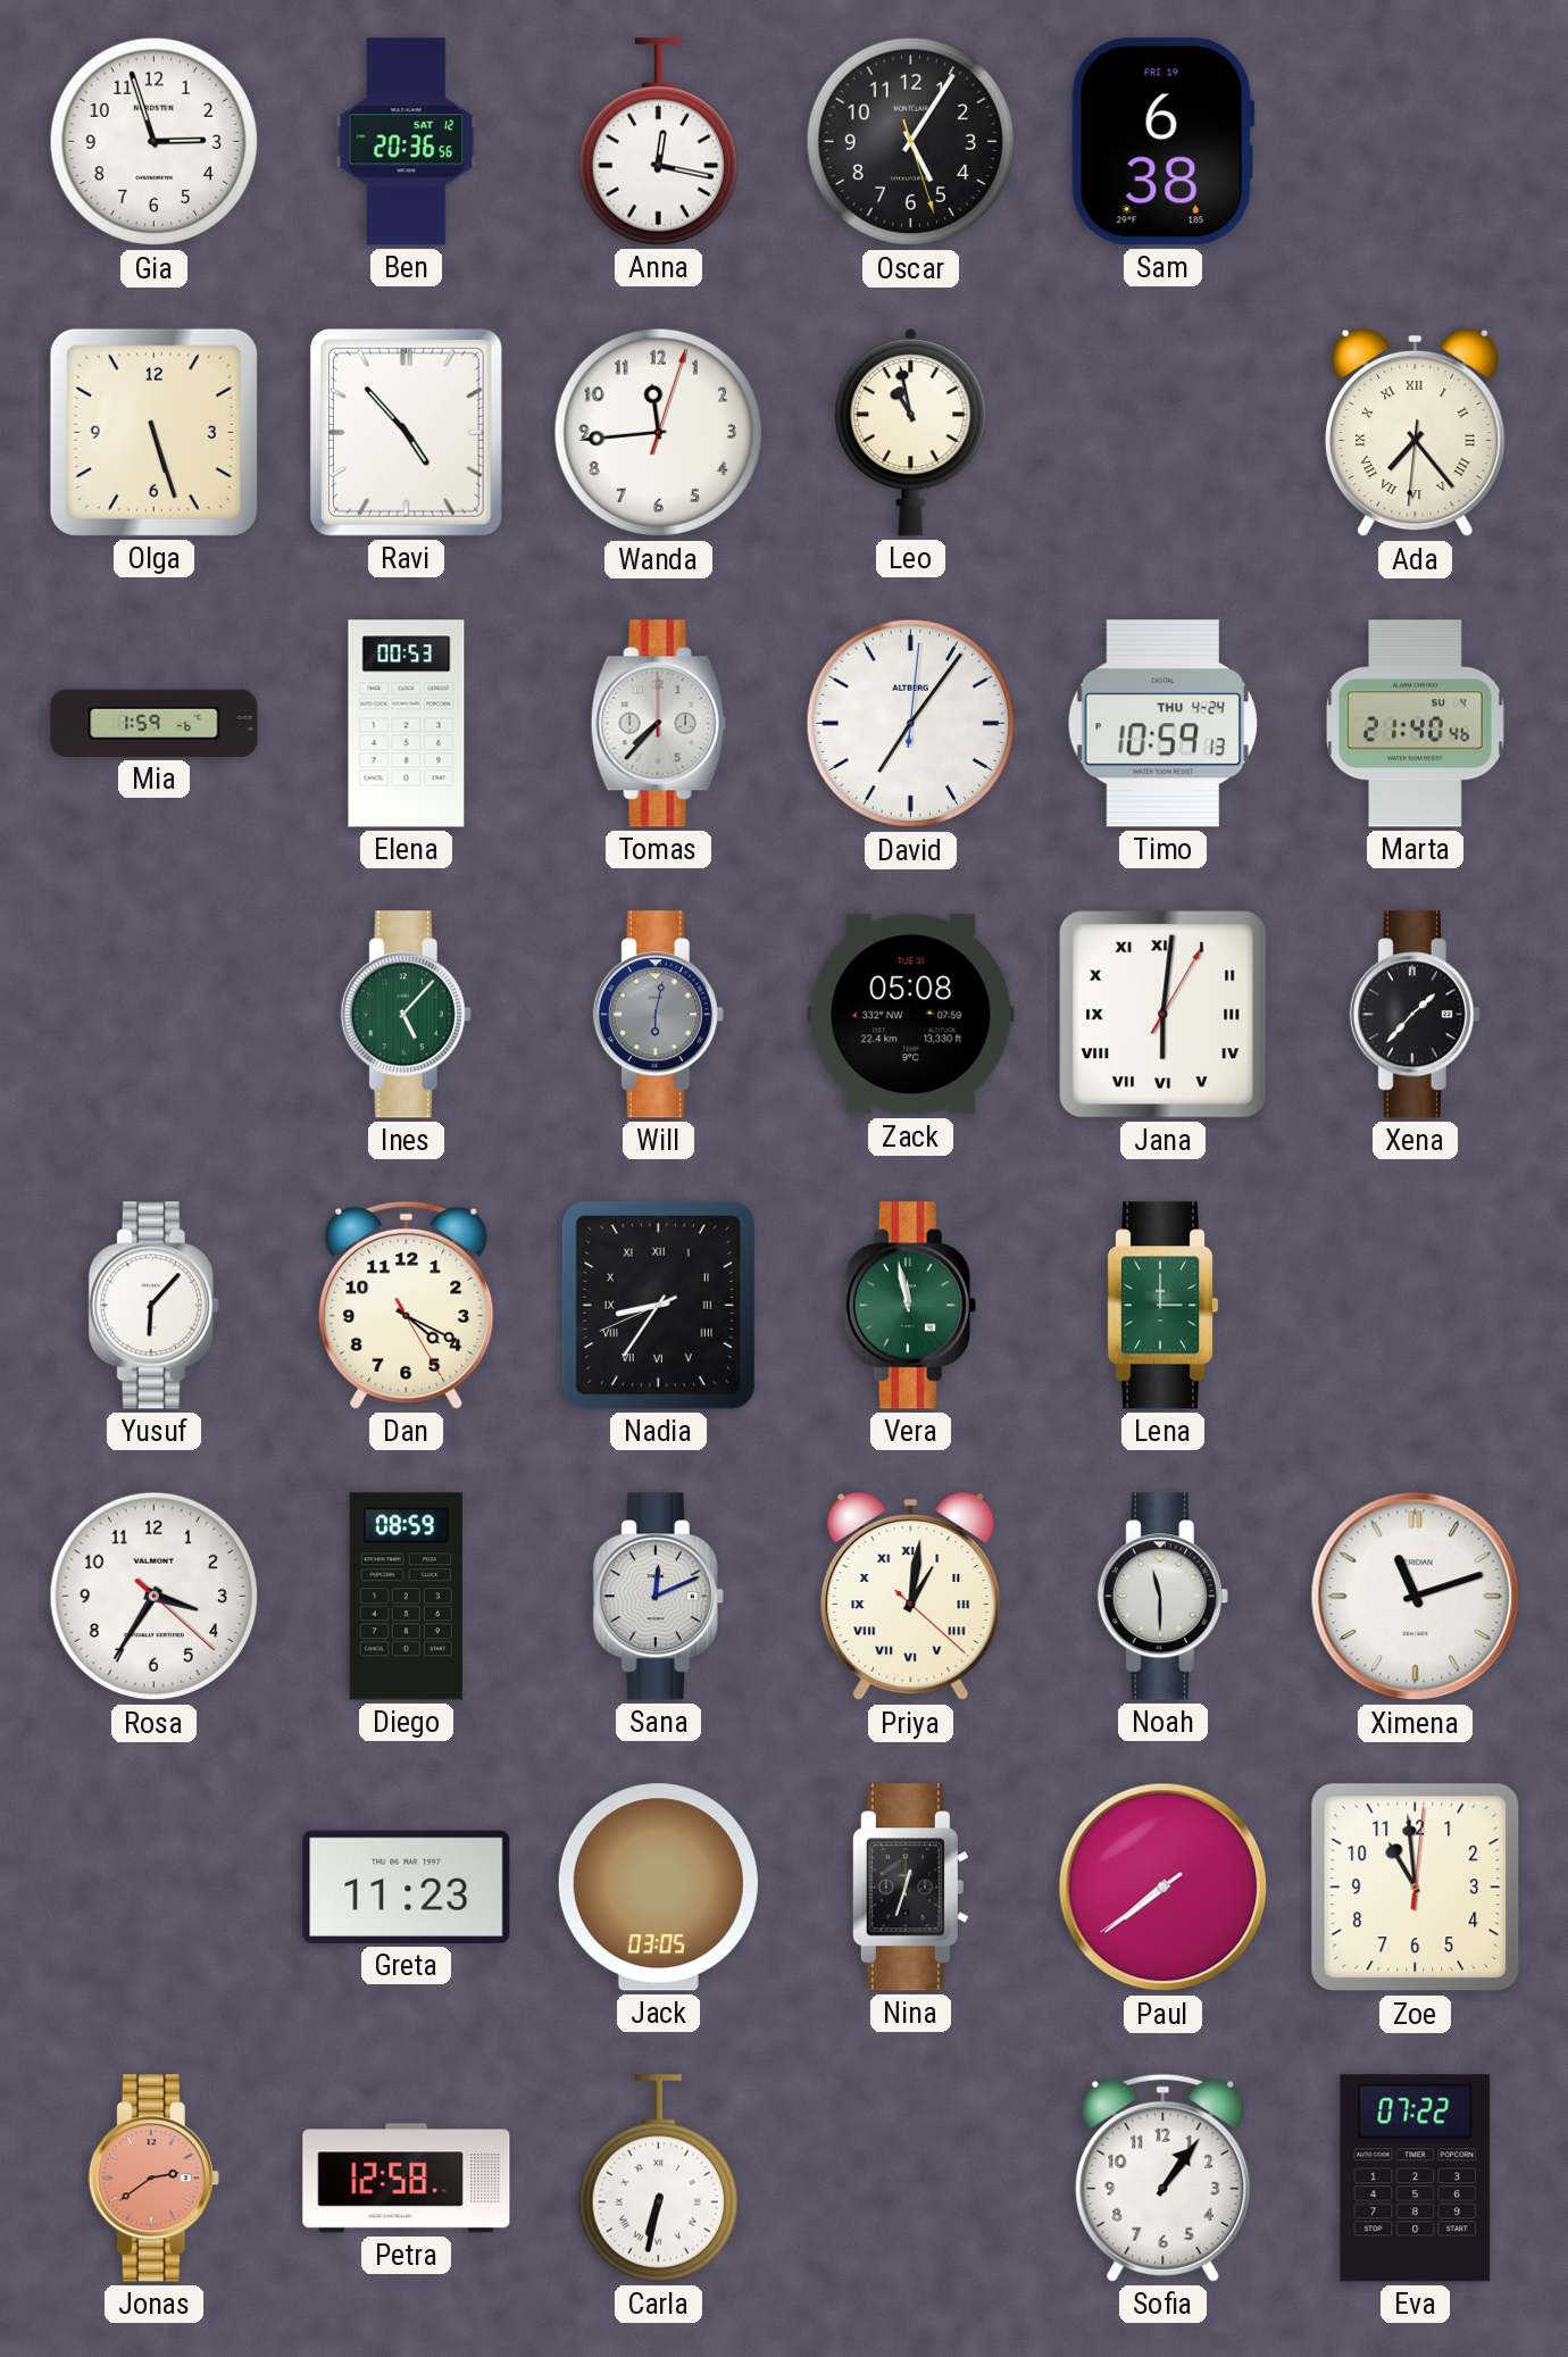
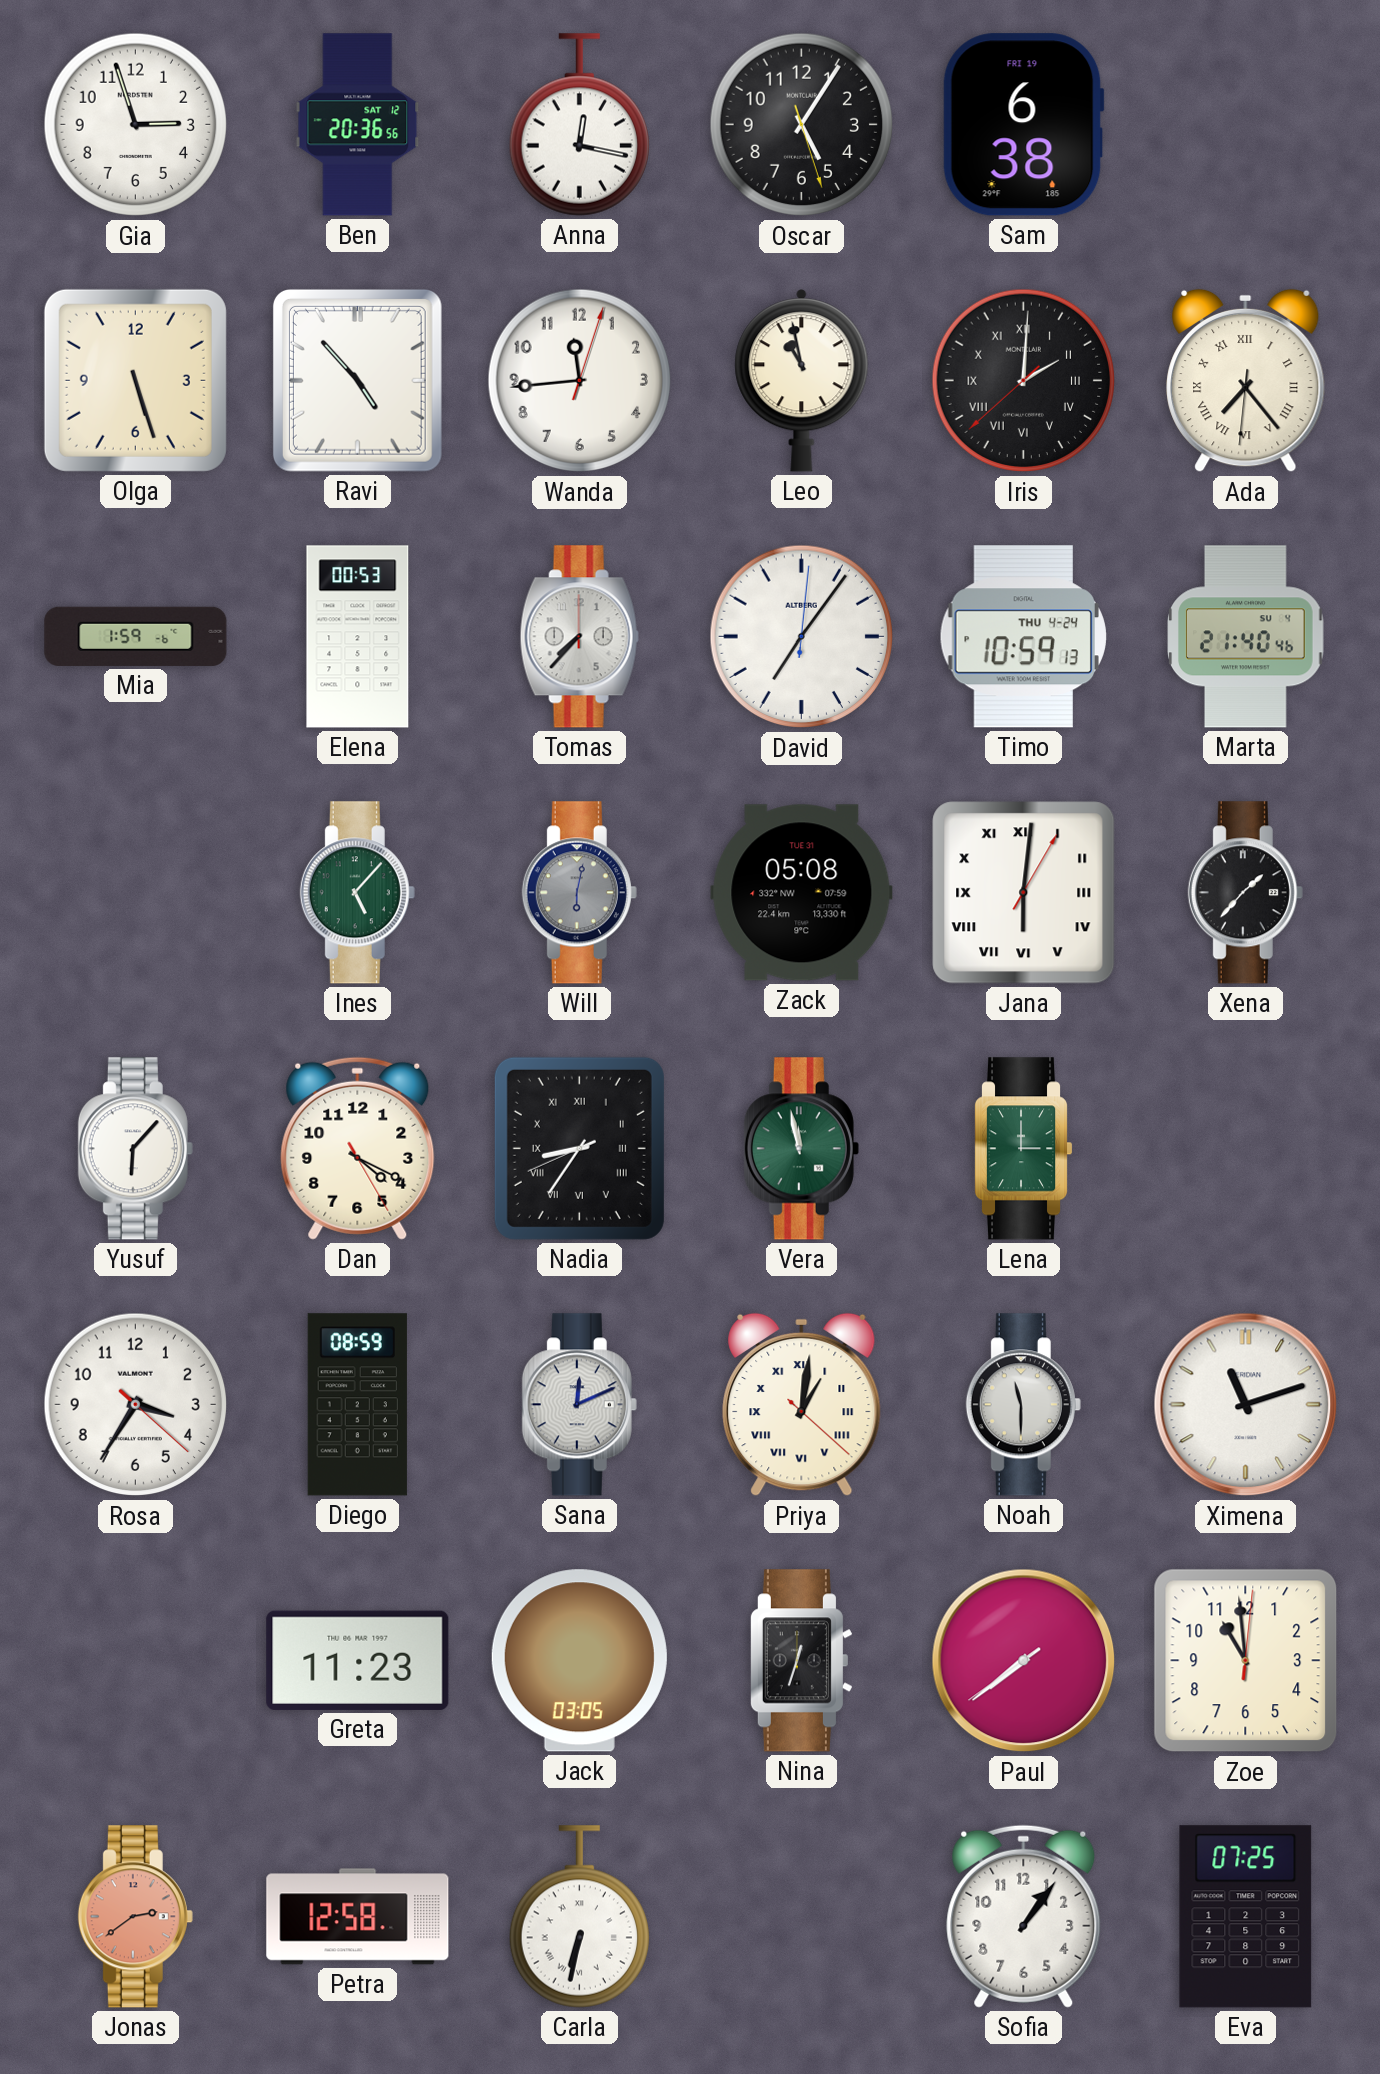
Iris: none -> 2:00 (1024, 381)
Eva: 07:22 -> 07:25 (1246, 1917)
